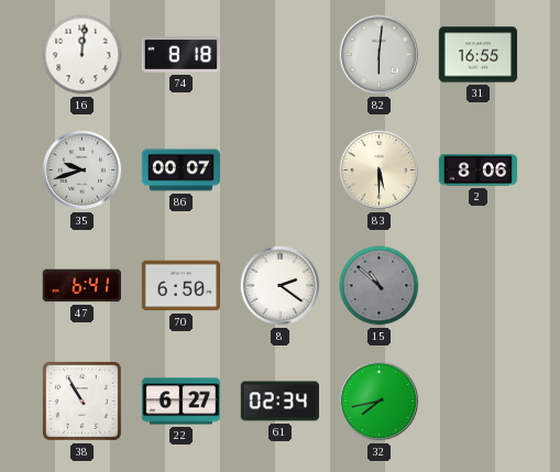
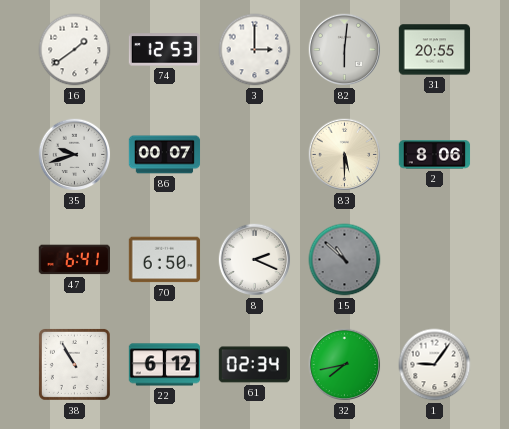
16: 12:01 -> 1:39 (75, 50)
74: 8:18 -> 12:53 (165, 50)
3: none -> 3:00 (255, 50)
31: 16:55 -> 20:55 (435, 50)
8: 2:21 -> 2:19 (255, 260)
22: 6:27 -> 6:12 (165, 365)
1: none -> 9:06 (435, 365)
